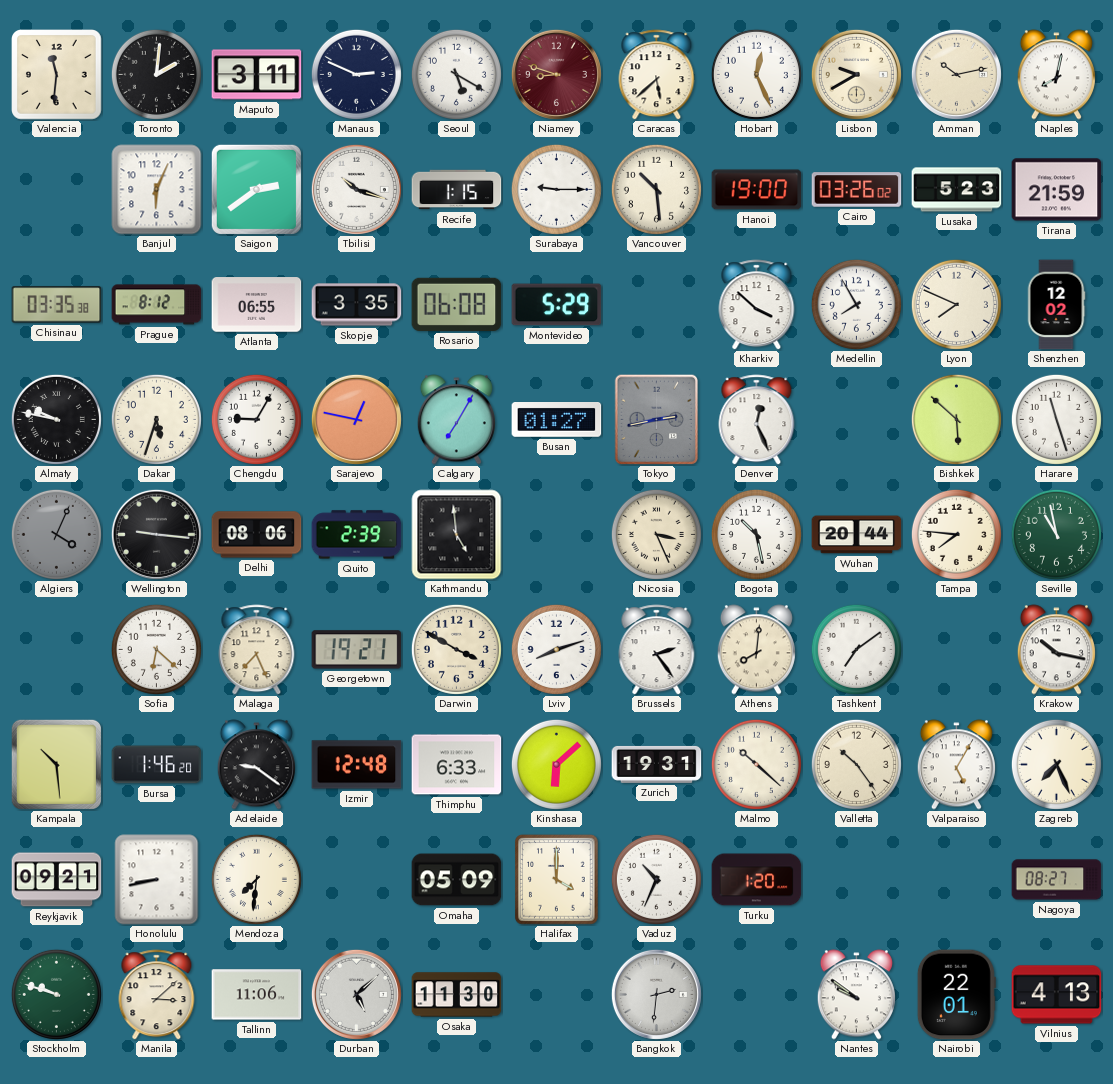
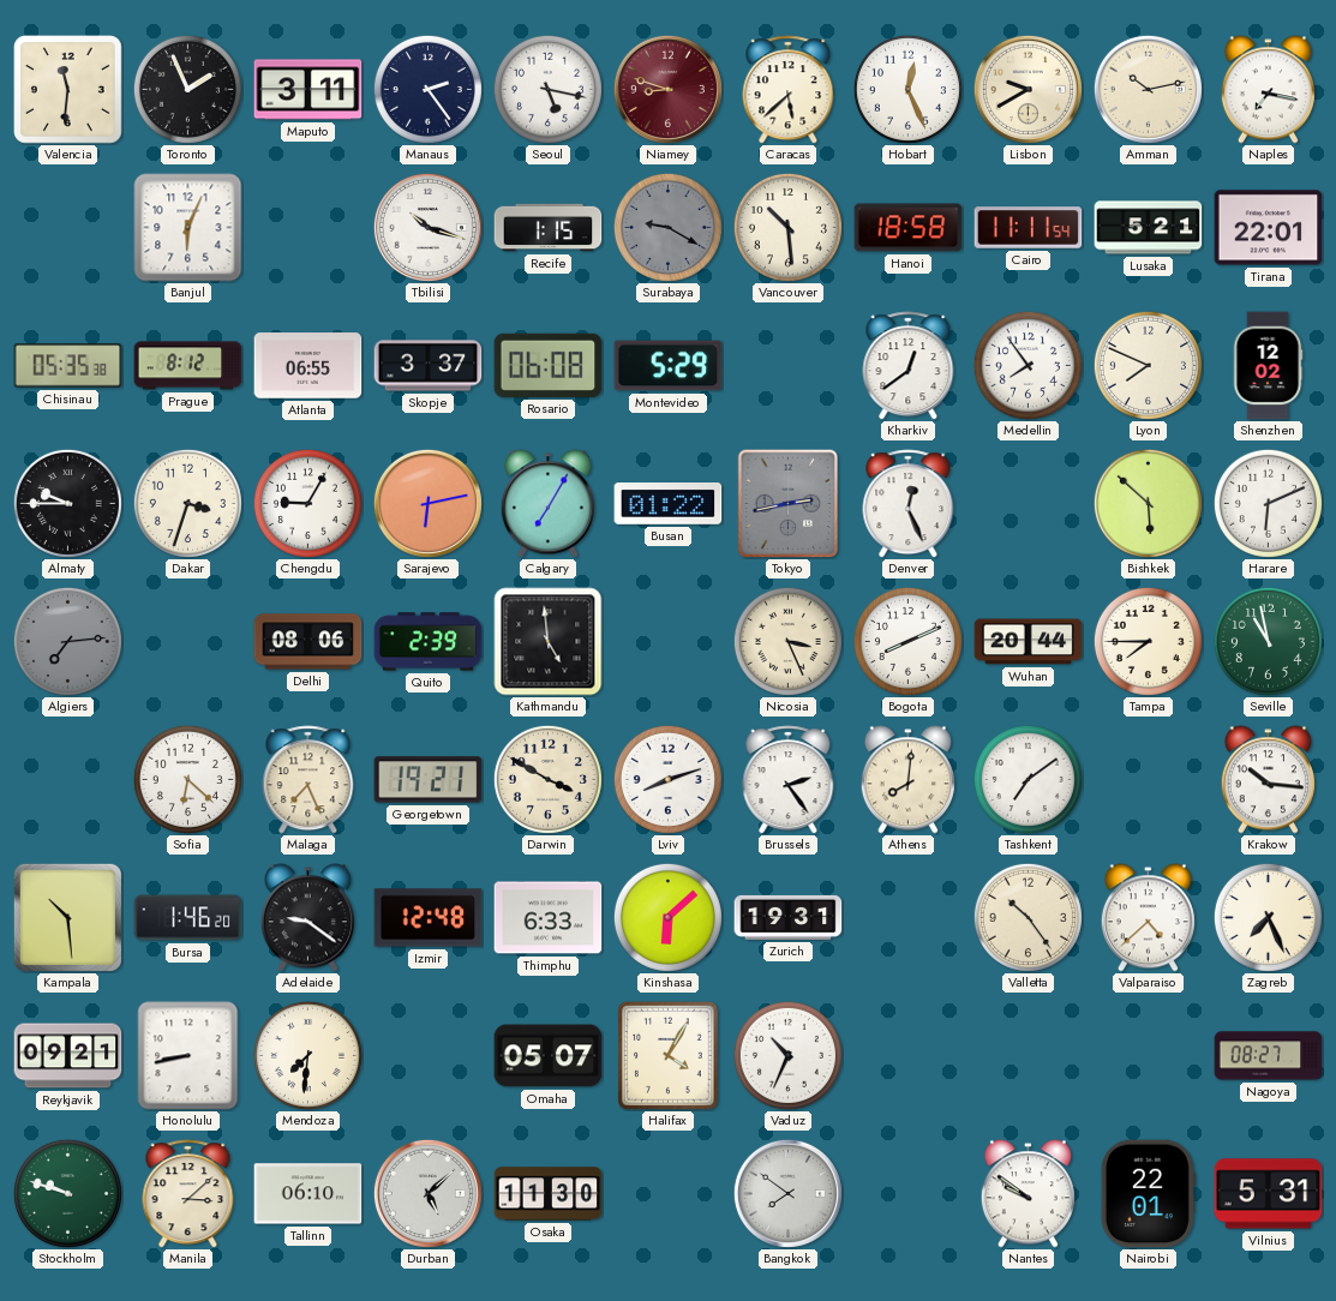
Toronto: 2:01 -> 1:56 (187, 89)
Manaus: 2:49 -> 2:24 (427, 89)
Seoul: 5:20 -> 5:17 (547, 89)
Naples: 8:02 -> 7:17 (1268, 90)
Saigon: 2:39 -> none (256, 189)
Surabaya: 9:15 -> 9:20 (667, 227)
Surabaya dial: white -> grey (667, 227)
Hanoi: 19:00 -> 18:58 (909, 228)
Cairo: 03:26 -> 11:11 (1029, 228)
Lusaka: 5:23 -> 5:21 (1149, 228)
Tirana: 21:59 -> 22:01 (1269, 228)
Chisinau: 03:35 -> 05:35 (68, 366)
Skopje: 3:35 -> 3:37 (429, 366)
Kharkiv: 3:52 -> 12:39 (909, 366)
Medellin: 7:55 -> 7:54 (1028, 365)
Almaty: 9:47 -> 9:45 (67, 503)
Dakar: 5:33 -> 3:33 (187, 503)
Sarajevo: 12:47 -> 6:13 (427, 503)
Busan: 01:27 -> 01:22 (669, 504)
Harare: 11:27 -> 6:11 (1268, 503)
Algiers: 4:04 -> 7:14 (67, 641)
Wellington: 9:16 -> none (156, 534)
Bogota: 10:28 -> 8:11 (907, 641)
Tampa: 7:46 -> 7:45 (1148, 641)
Krakow: 10:17 -> 10:16 (1268, 780)
Malmo: 10:22 -> none (756, 764)
Valparaiso: 5:05 -> 4:38 (1148, 918)
Omaha: 05:09 -> 05:07 (549, 1056)
Halifax: 4:00 -> 4:05 (669, 1056)
Turku: 1:20 -> none (757, 880)
Tallinn: 11:06 -> 06:10 (308, 1194)
Bangkok: 2:31 -> 7:51 (787, 1193)
Vilnius: 4:13 -> 5:31 (1269, 1194)
